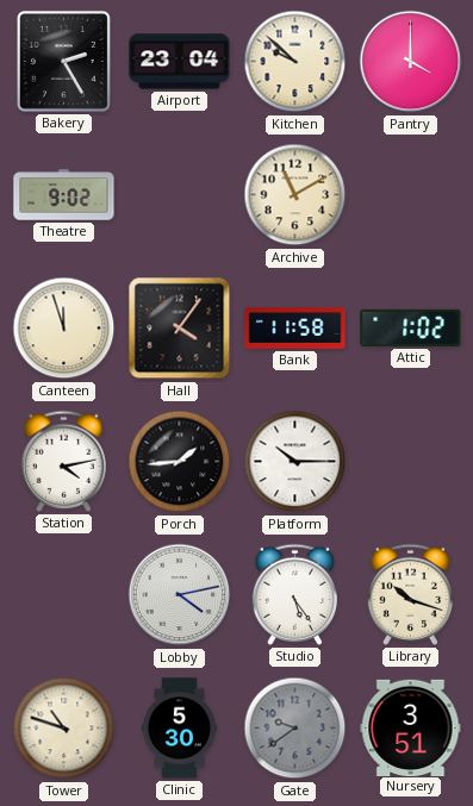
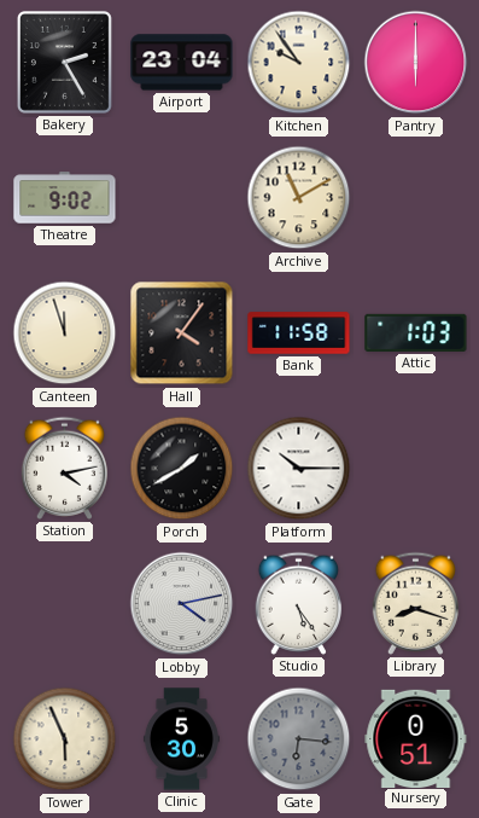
Kitchen: 9:52 -> 9:54 (299, 63)
Pantry: 4:00 -> 6:00 (416, 63)
Attic: 1:02 -> 1:03 (416, 332)
Porch: 1:44 -> 1:40 (182, 469)
Library: 10:18 -> 8:18 (416, 603)
Tower: 10:48 -> 5:56 (65, 739)
Gate: 9:39 -> 6:16 (299, 739)
Nursery: 3:51 -> 0:51 (416, 738)
